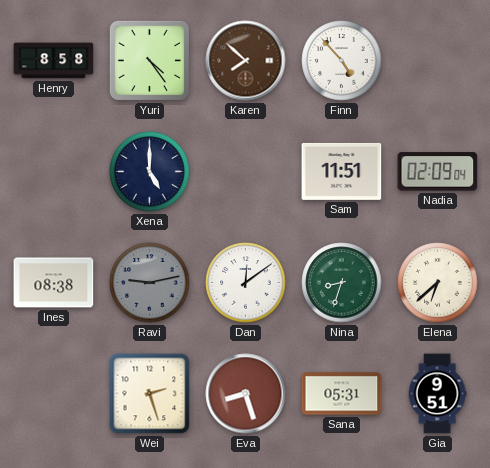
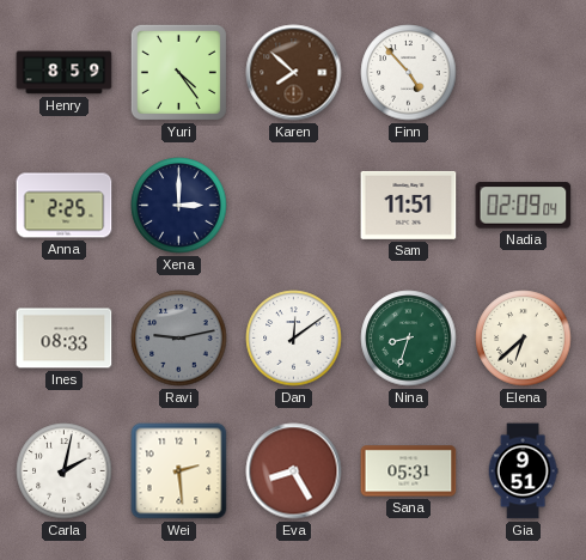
Henry: 8:58 -> 8:59 (65, 73)
Anna: none -> 2:25 (65, 206)
Xena: 5:00 -> 3:00 (179, 206)
Ines: 08:38 -> 08:33 (65, 339)
Carla: none -> 2:02 (65, 471)
Wei: 2:27 -> 2:29 (179, 471)
Eva: 8:27 -> 8:25 (294, 471)
